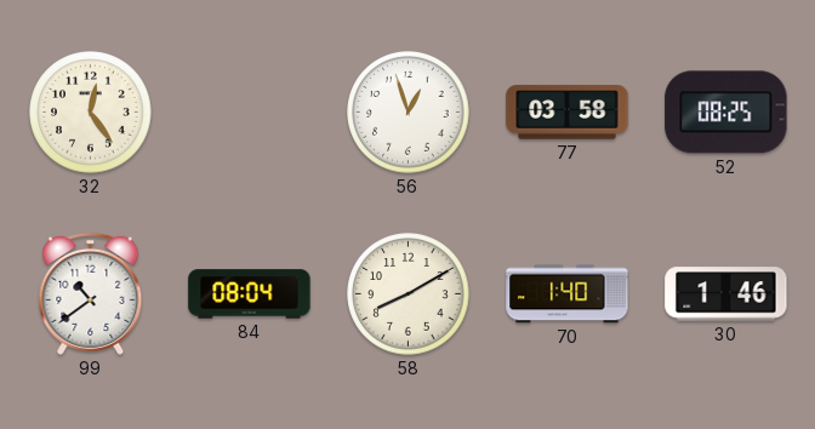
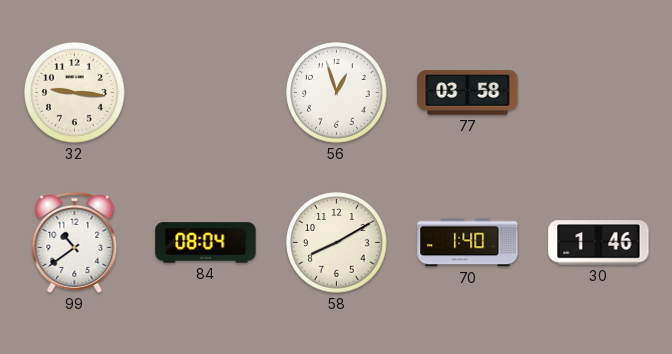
32: 12:24 -> 9:16 (75, 93)
52: 08:25 -> none (726, 113)
